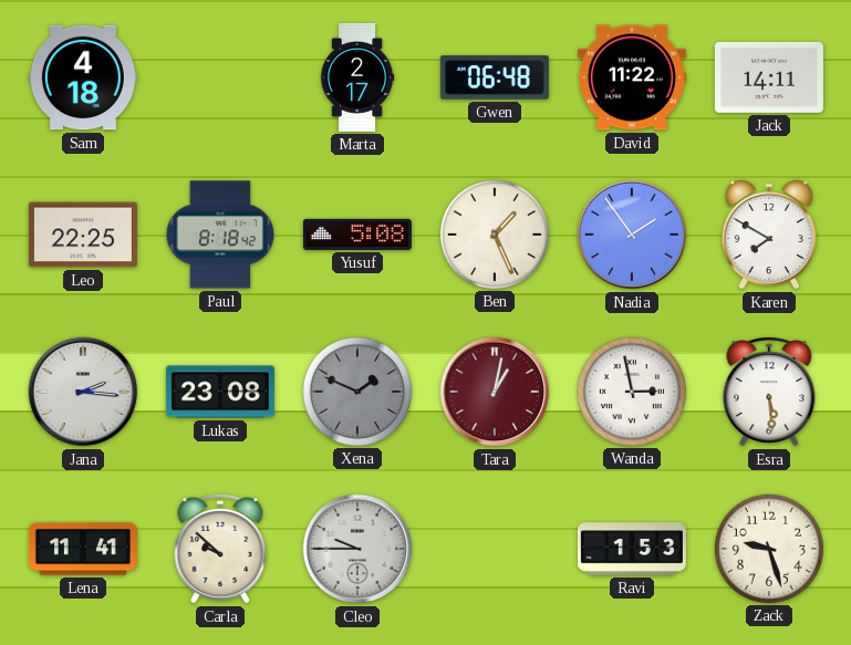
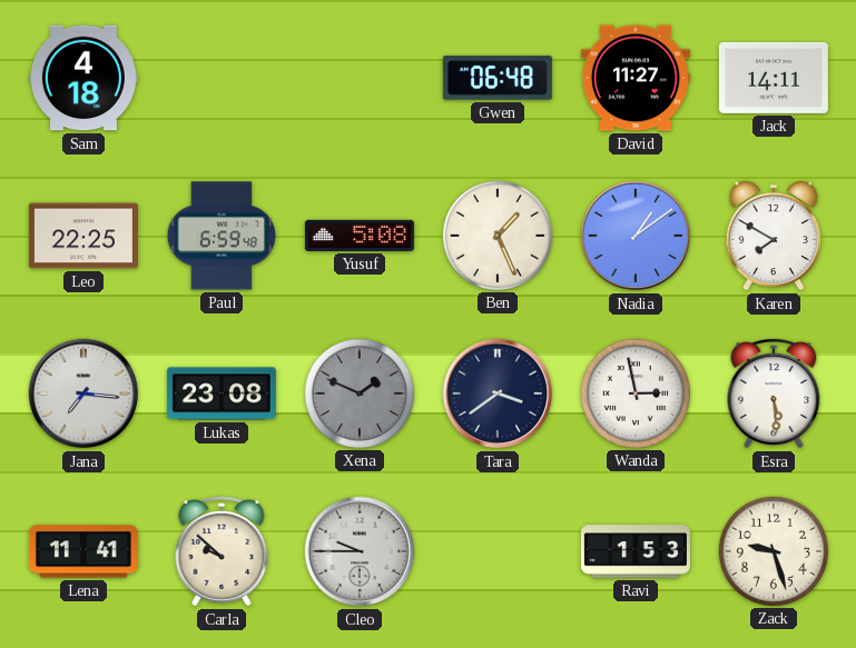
Marta: 2:17 -> none (357, 77)
David: 11:22 -> 11:27 (636, 78)
Paul: 8:18 -> 6:59 (220, 236)
Nadia: 1:54 -> 1:09 (636, 236)
Jana: 2:16 -> 7:16 (83, 393)
Tara: 1:02 -> 3:39 (498, 393)
Tara dial: burgundy -> navy (498, 393)
